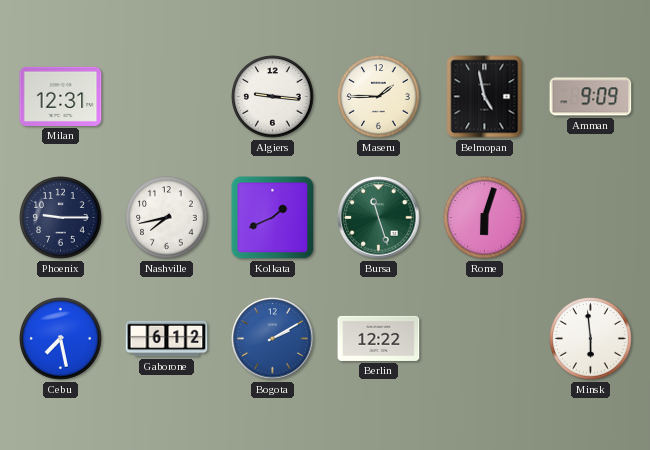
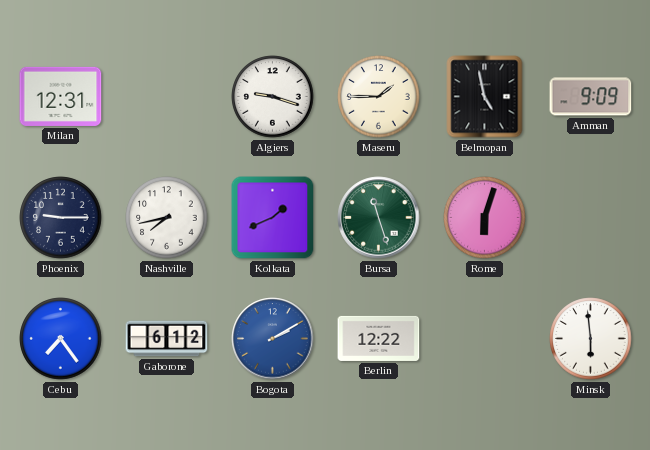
Algiers: 9:16 -> 9:18 (273, 97)
Cebu: 7:28 -> 7:24 (61, 339)
